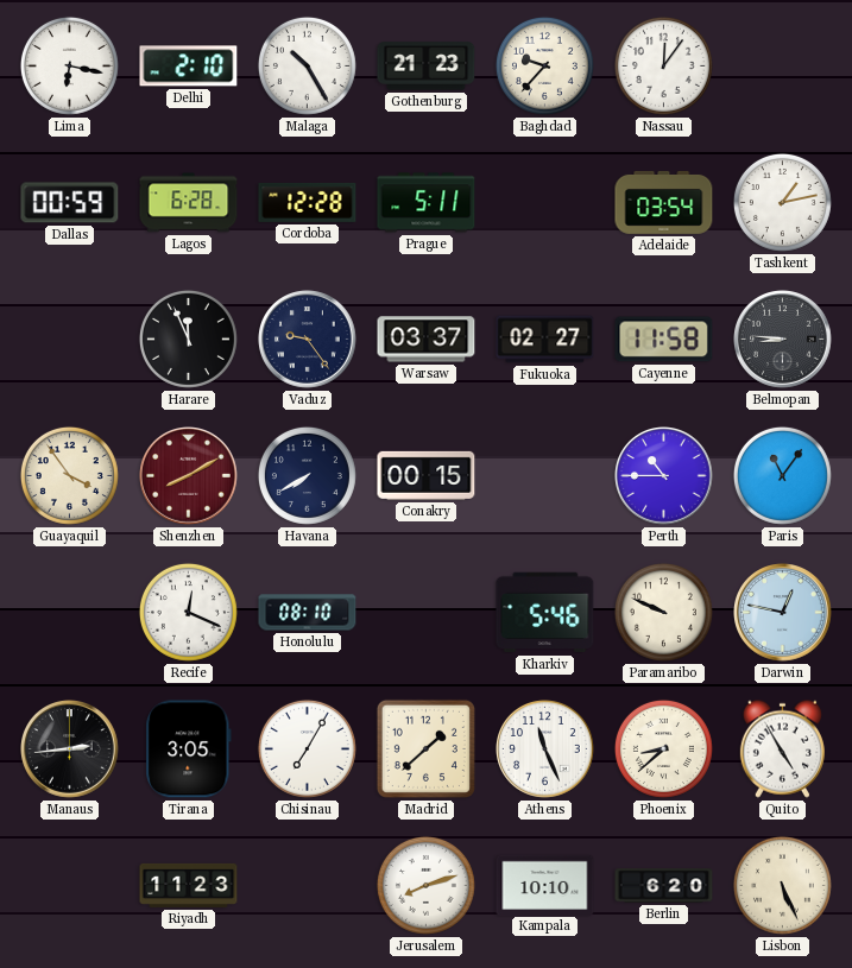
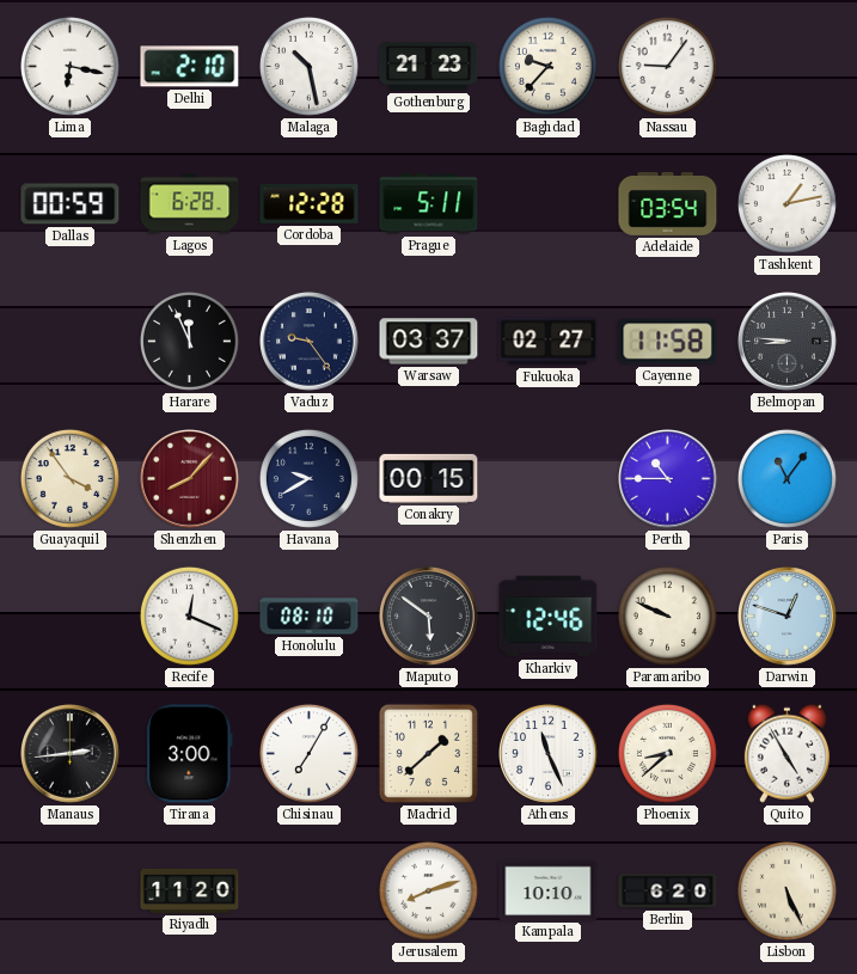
Malaga: 10:25 -> 10:28 (308, 66)
Nassau: 12:06 -> 9:06 (667, 66)
Shenzhen: 8:10 -> 8:07 (190, 479)
Havana: 7:40 -> 9:40 (308, 478)
Maputo: none -> 5:51 (429, 617)
Kharkiv: 5:46 -> 12:46 (549, 617)
Darwin: 12:47 -> 12:48 (788, 617)
Tirana: 3:05 -> 3:00 (190, 754)
Riyadh: 11:23 -> 11:20 (190, 890)
